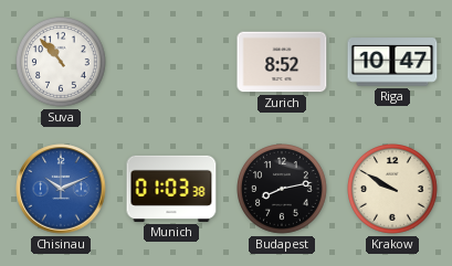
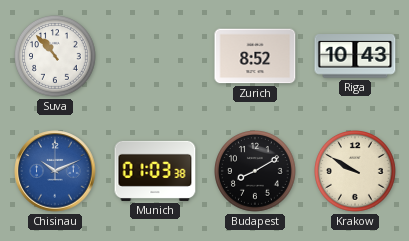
Riga: 10:47 -> 10:43 (355, 56)
Budapest: 8:13 -> 8:10 (256, 172)
